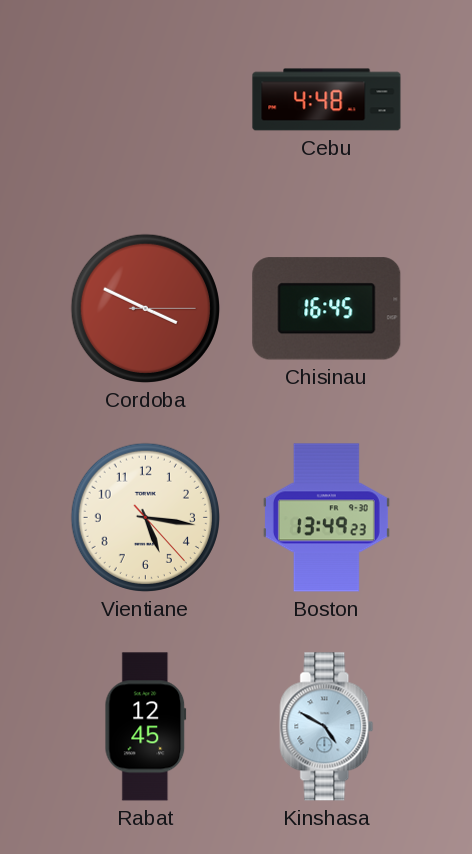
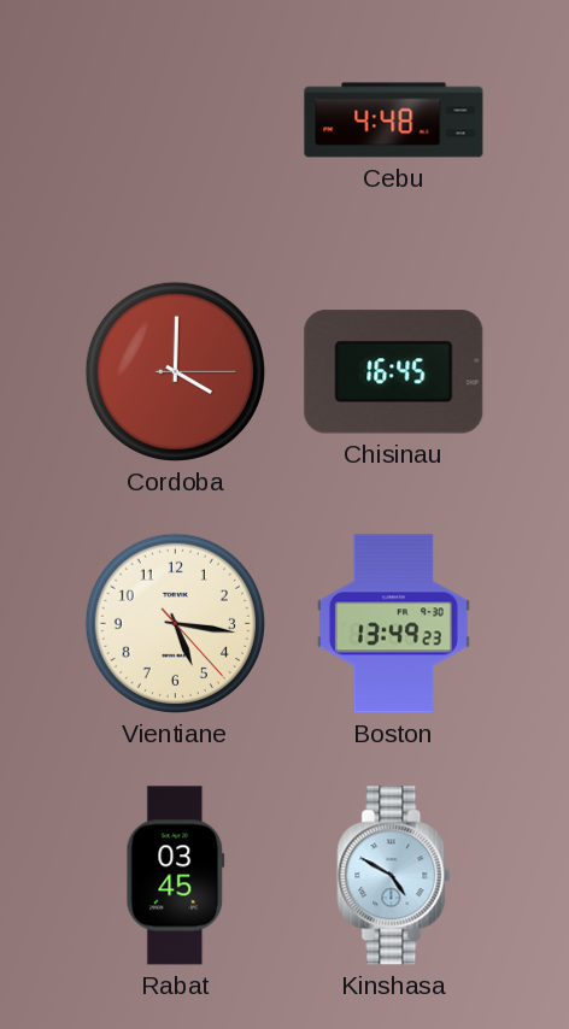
Cordoba: 3:49 -> 4:00 (175, 371)
Rabat: 12:45 -> 03:45 (176, 876)
